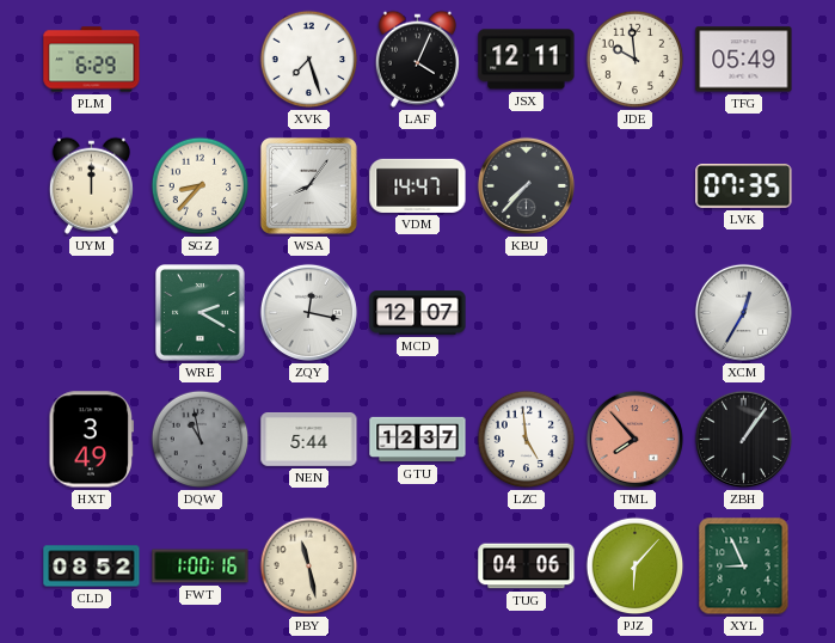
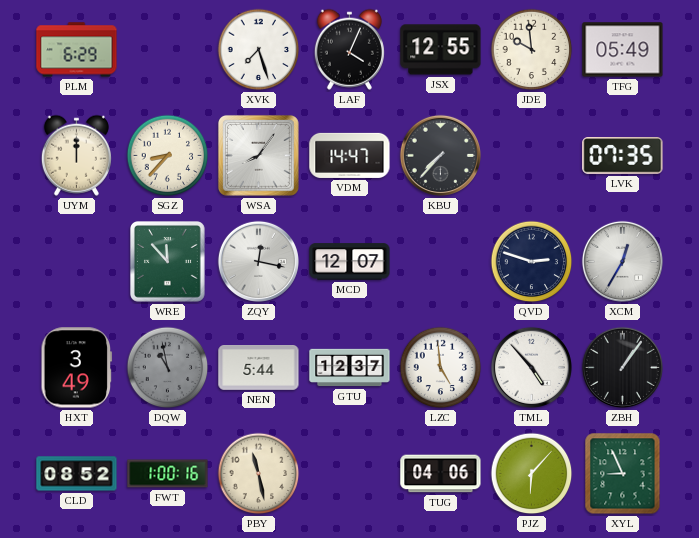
JSX: 12:11 -> 12:55 (441, 50)
WRE: 2:20 -> 11:53 (168, 262)
QVD: none -> 2:48 (532, 262)
TML: 7:53 -> 4:53 (531, 367)
TML dial: salmon -> white (531, 367)
